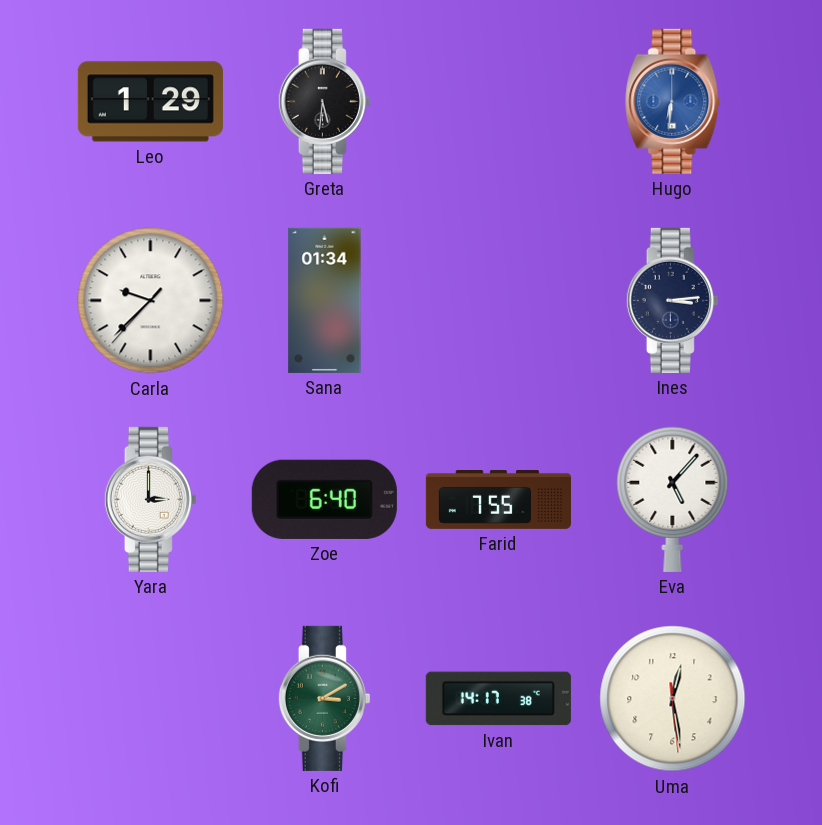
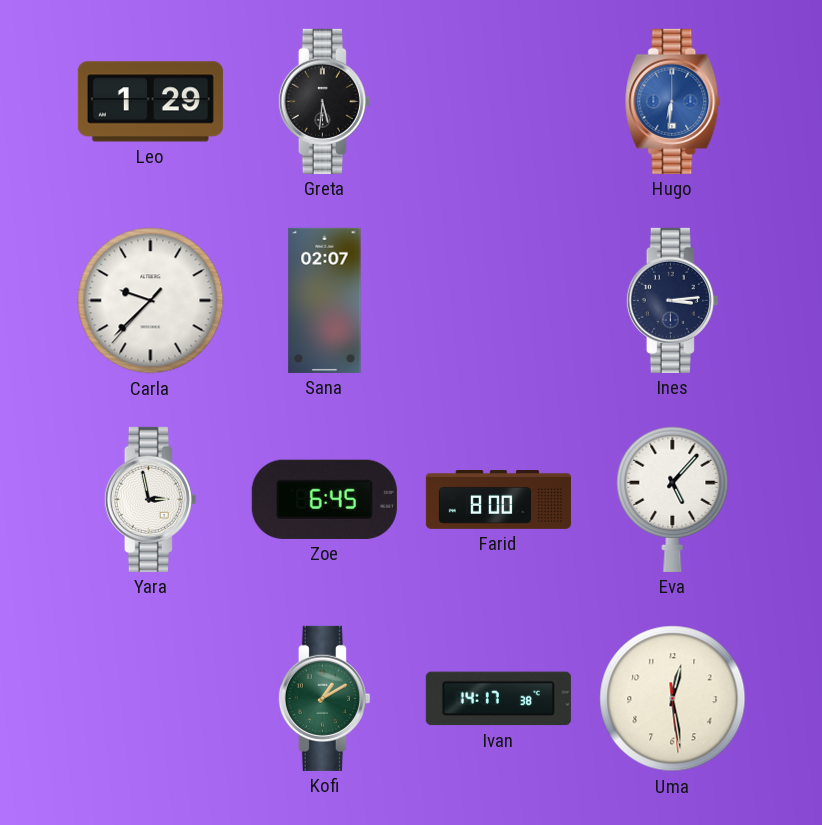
Sana: 01:34 -> 02:07 (325, 300)
Yara: 3:00 -> 2:58 (150, 499)
Zoe: 6:40 -> 6:45 (324, 499)
Farid: 7:55 -> 8:00 (498, 500)
Kofi: 3:10 -> 1:10 (324, 698)
